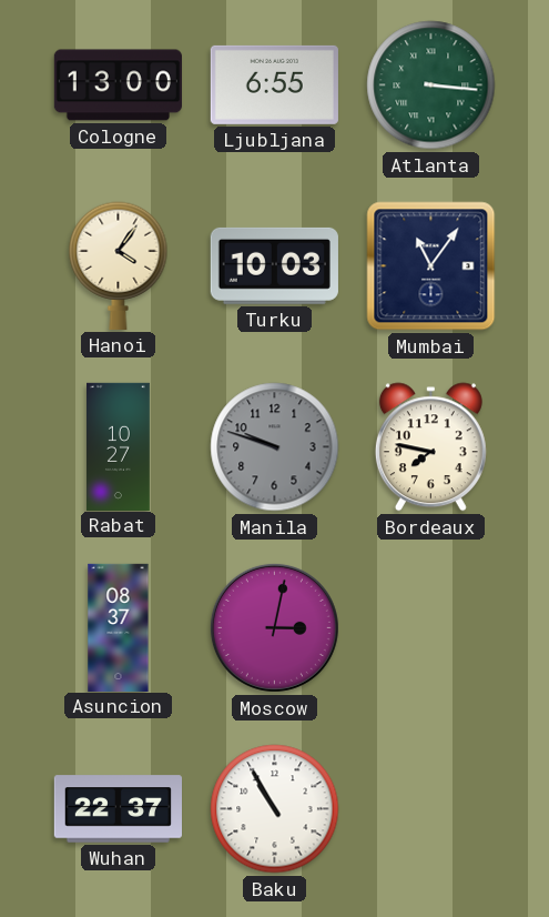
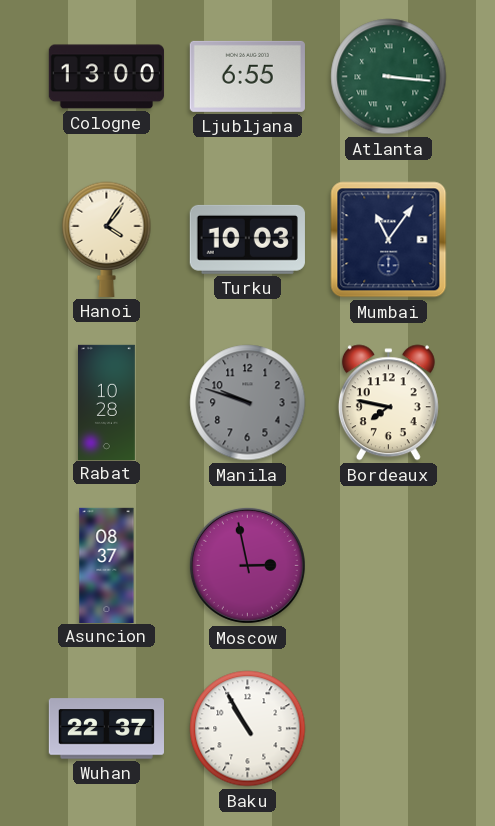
Rabat: 10:27 -> 10:28 (107, 402)
Moscow: 3:02 -> 2:58 (247, 565)
